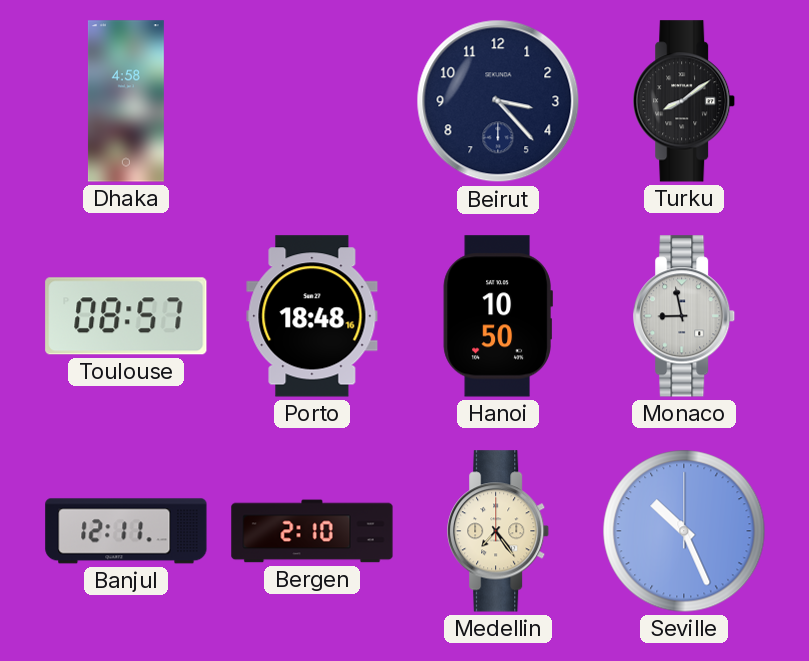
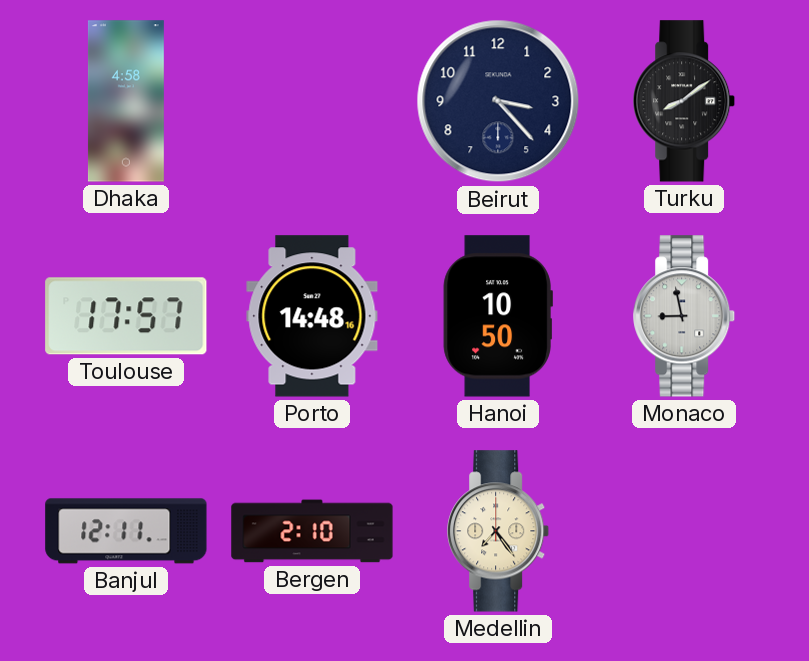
Toulouse: 08:57 -> 17:57 (126, 316)
Porto: 18:48 -> 14:48 (312, 316)
Seville: 10:26 -> none (684, 531)
